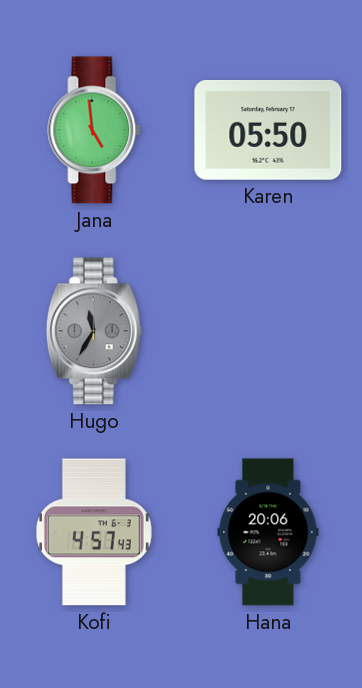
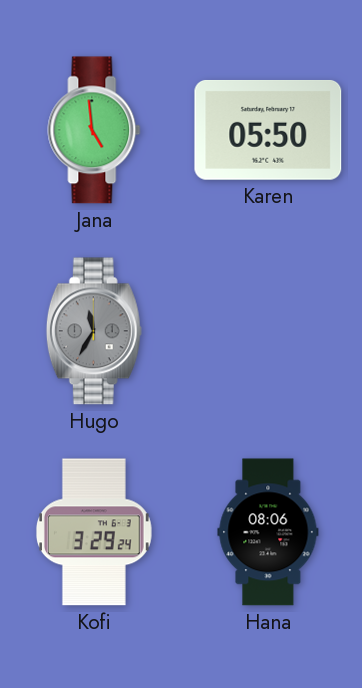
Kofi: 4:57 -> 3:29 (94, 532)
Hana: 20:06 -> 08:06 (268, 532)
